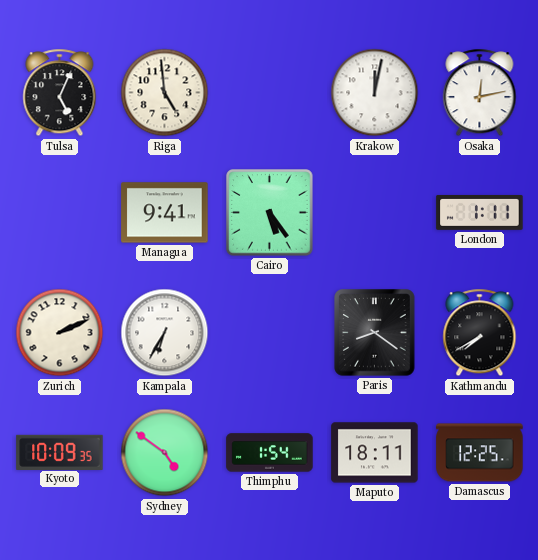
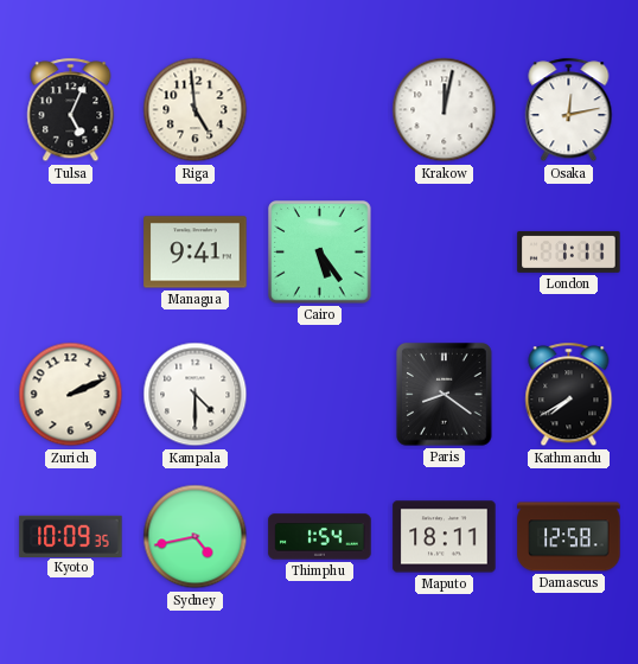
Kampala: 6:35 -> 4:30 (196, 395)
Sydney: 4:51 -> 4:43 (196, 537)
Damascus: 12:25 -> 12:58 (569, 537)
